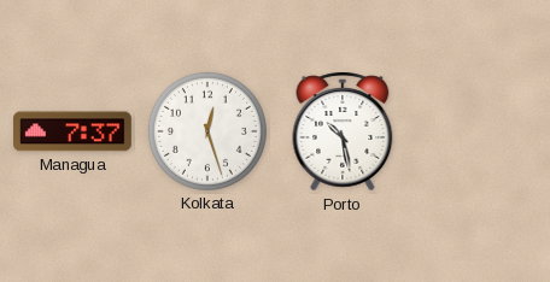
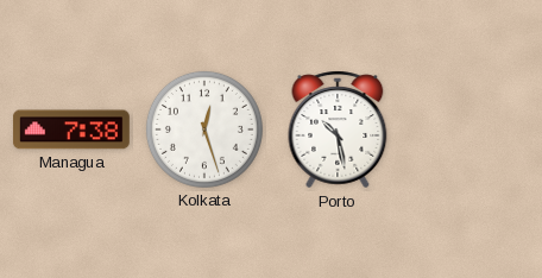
Managua: 7:37 -> 7:38 (71, 129)
